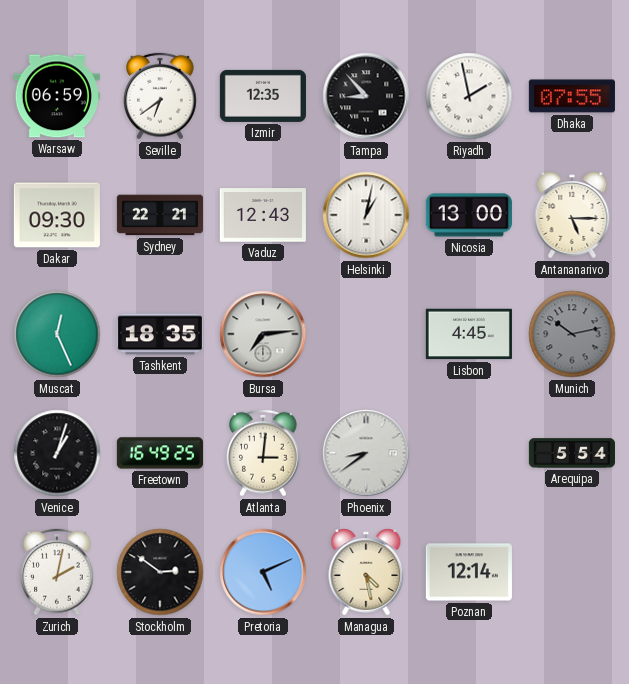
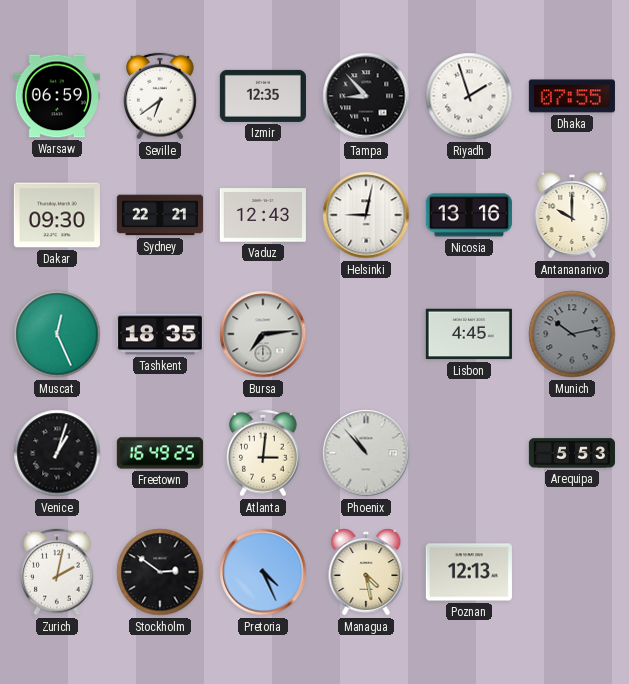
Riyadh: 1:58 -> 1:57 (469, 96)
Helsinki: 1:02 -> 9:02 (366, 215)
Nicosia: 13:00 -> 13:16 (469, 215)
Antananarivo: 5:15 -> 10:00 (572, 215)
Phoenix: 8:39 -> 10:53 (366, 453)
Arequipa: 5:54 -> 5:53 (572, 453)
Pretoria: 5:11 -> 4:26 (263, 572)
Poznan: 12:14 -> 12:13 (469, 572)
